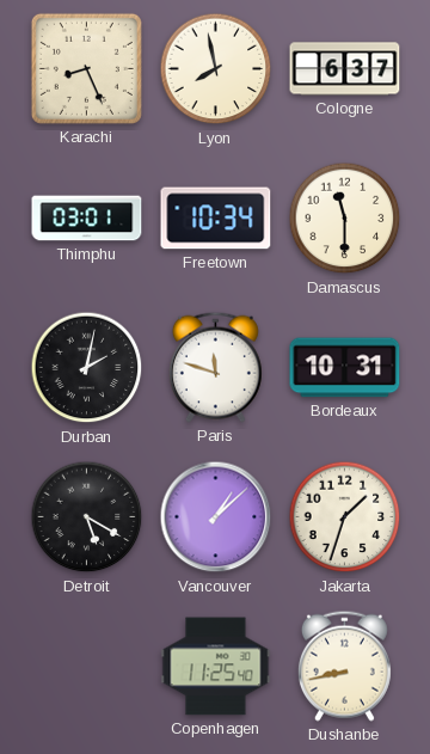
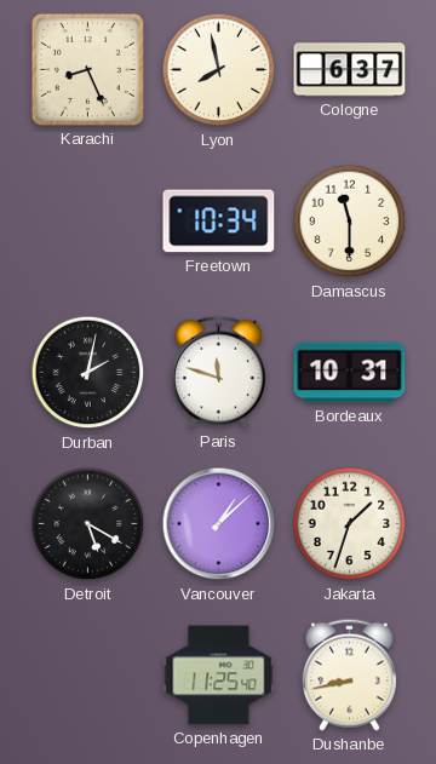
Thimphu: 03:01 -> none (87, 219)
